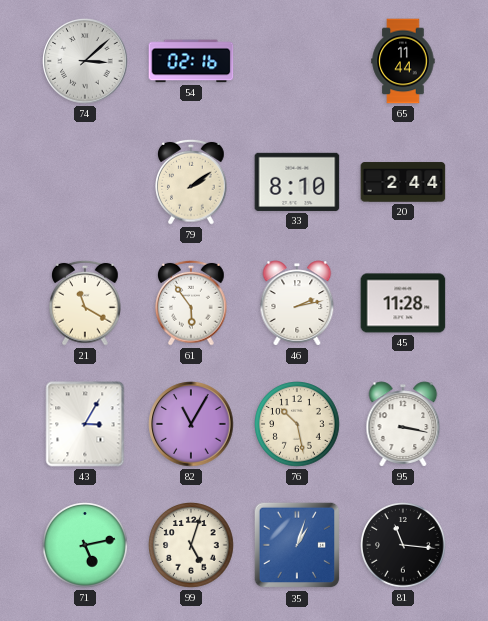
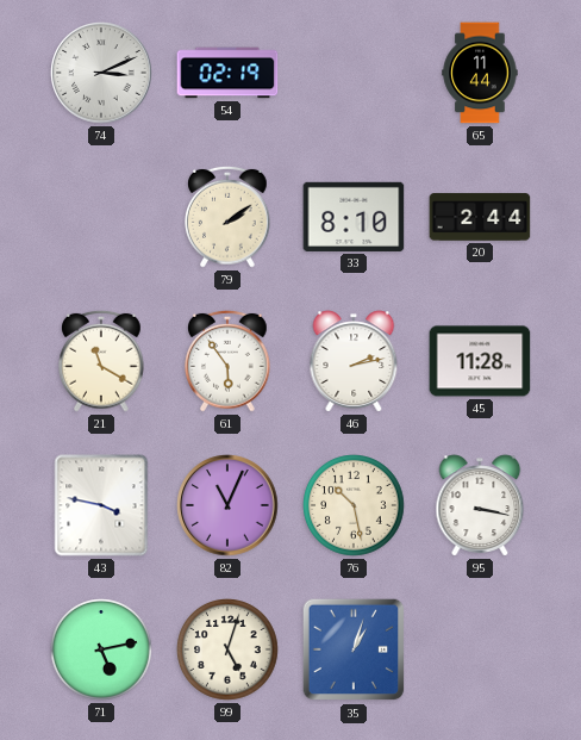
74: 3:08 -> 3:11 (101, 73)
54: 02:16 -> 02:19 (227, 73)
43: 3:05 -> 3:47 (101, 505)
82: 11:05 -> 11:04 (227, 505)
81: 11:16 -> none (403, 545)
